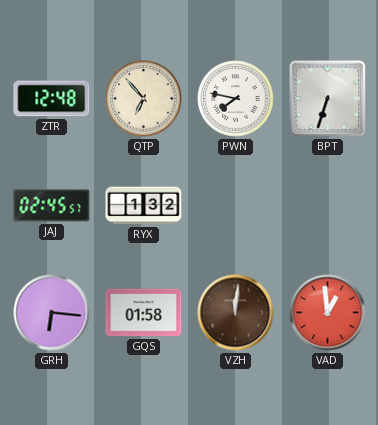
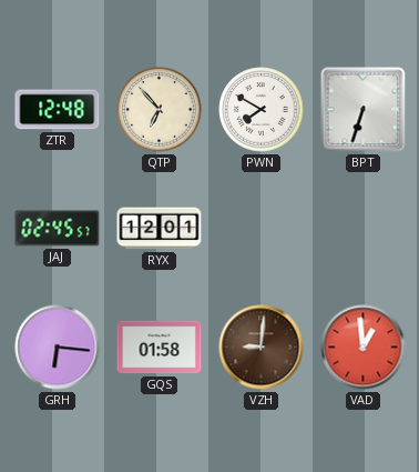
PWN: 7:47 -> 7:50 (262, 110)
RYX: 1:32 -> 12:01 (160, 229)
VZH: 12:01 -> 9:01 (262, 348)
